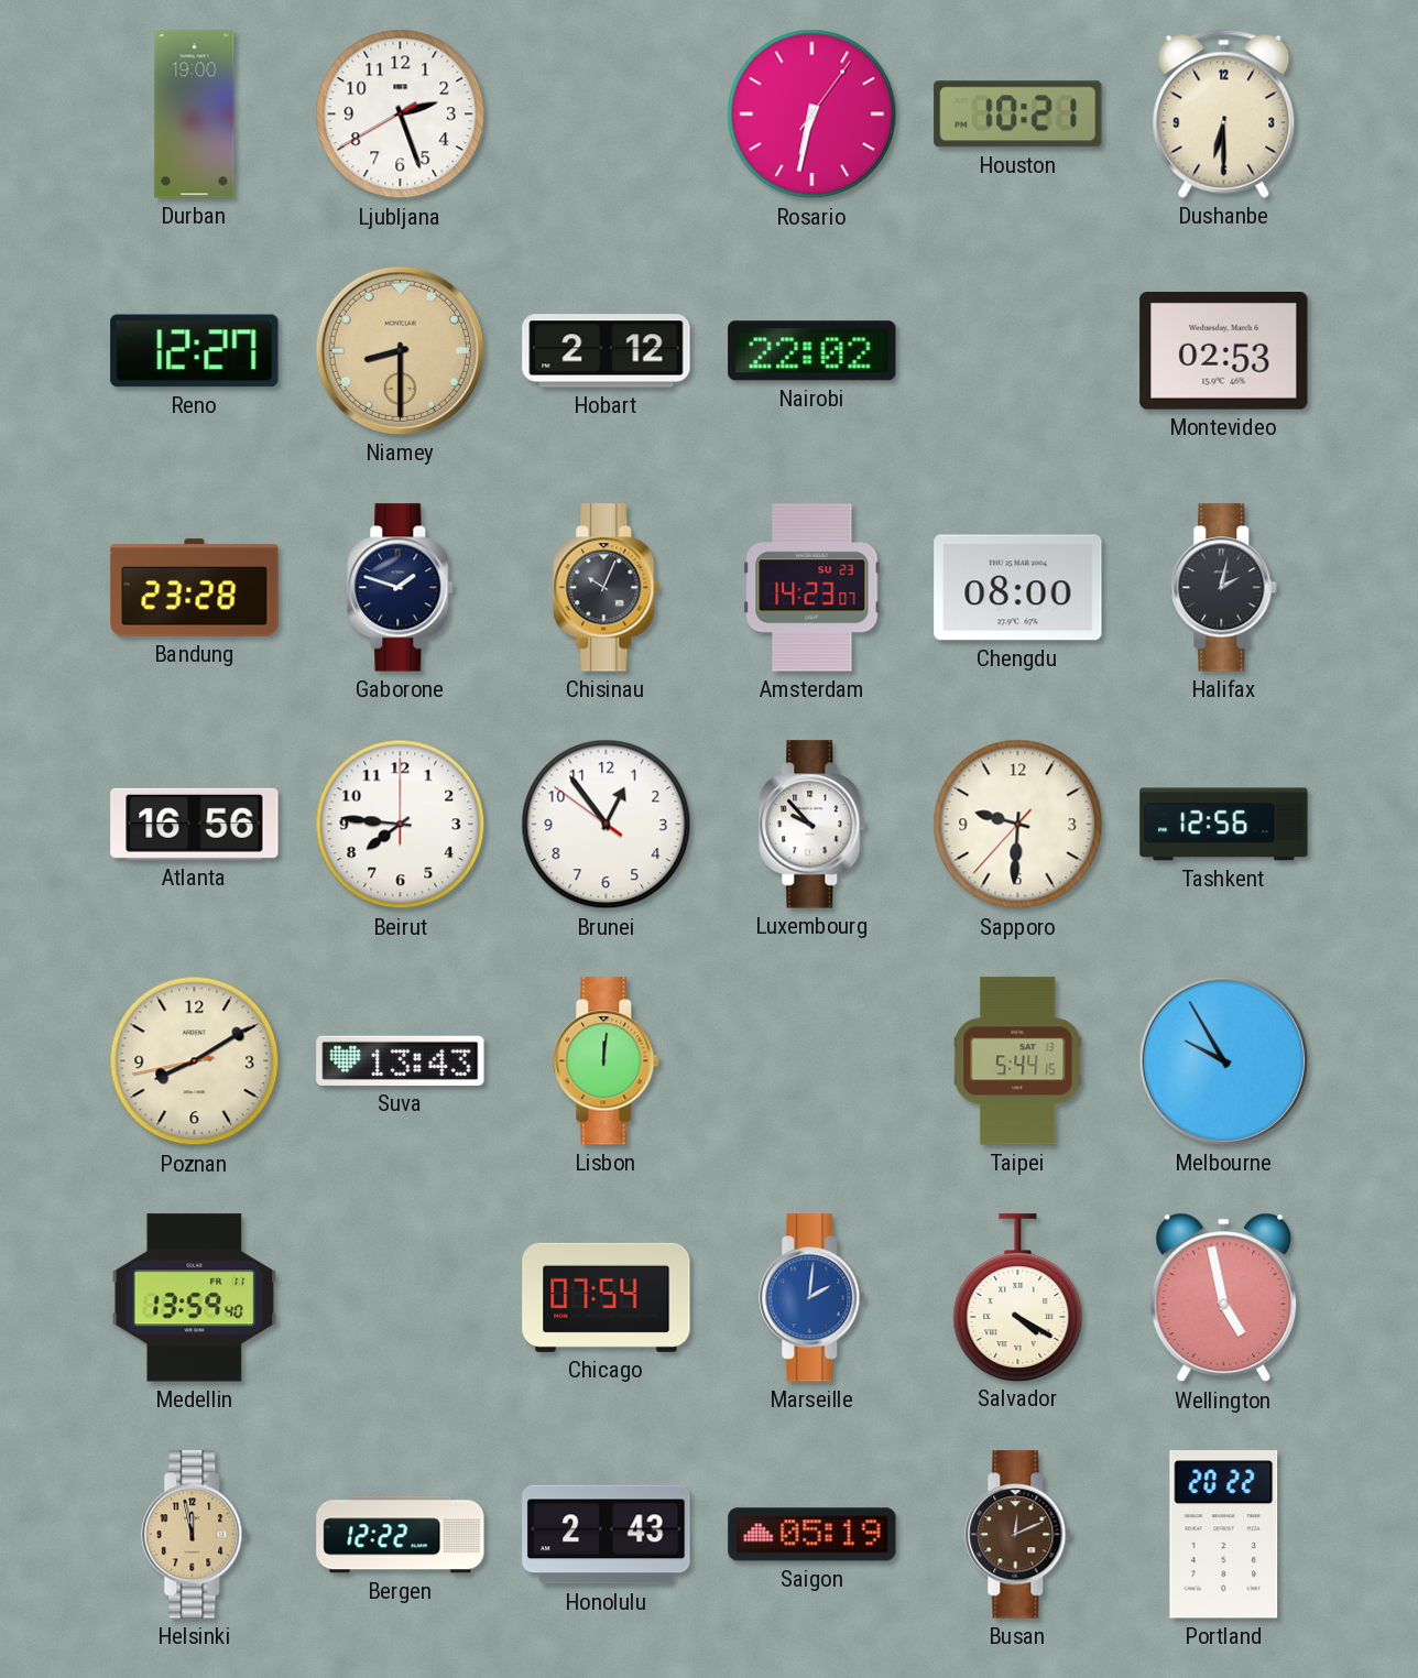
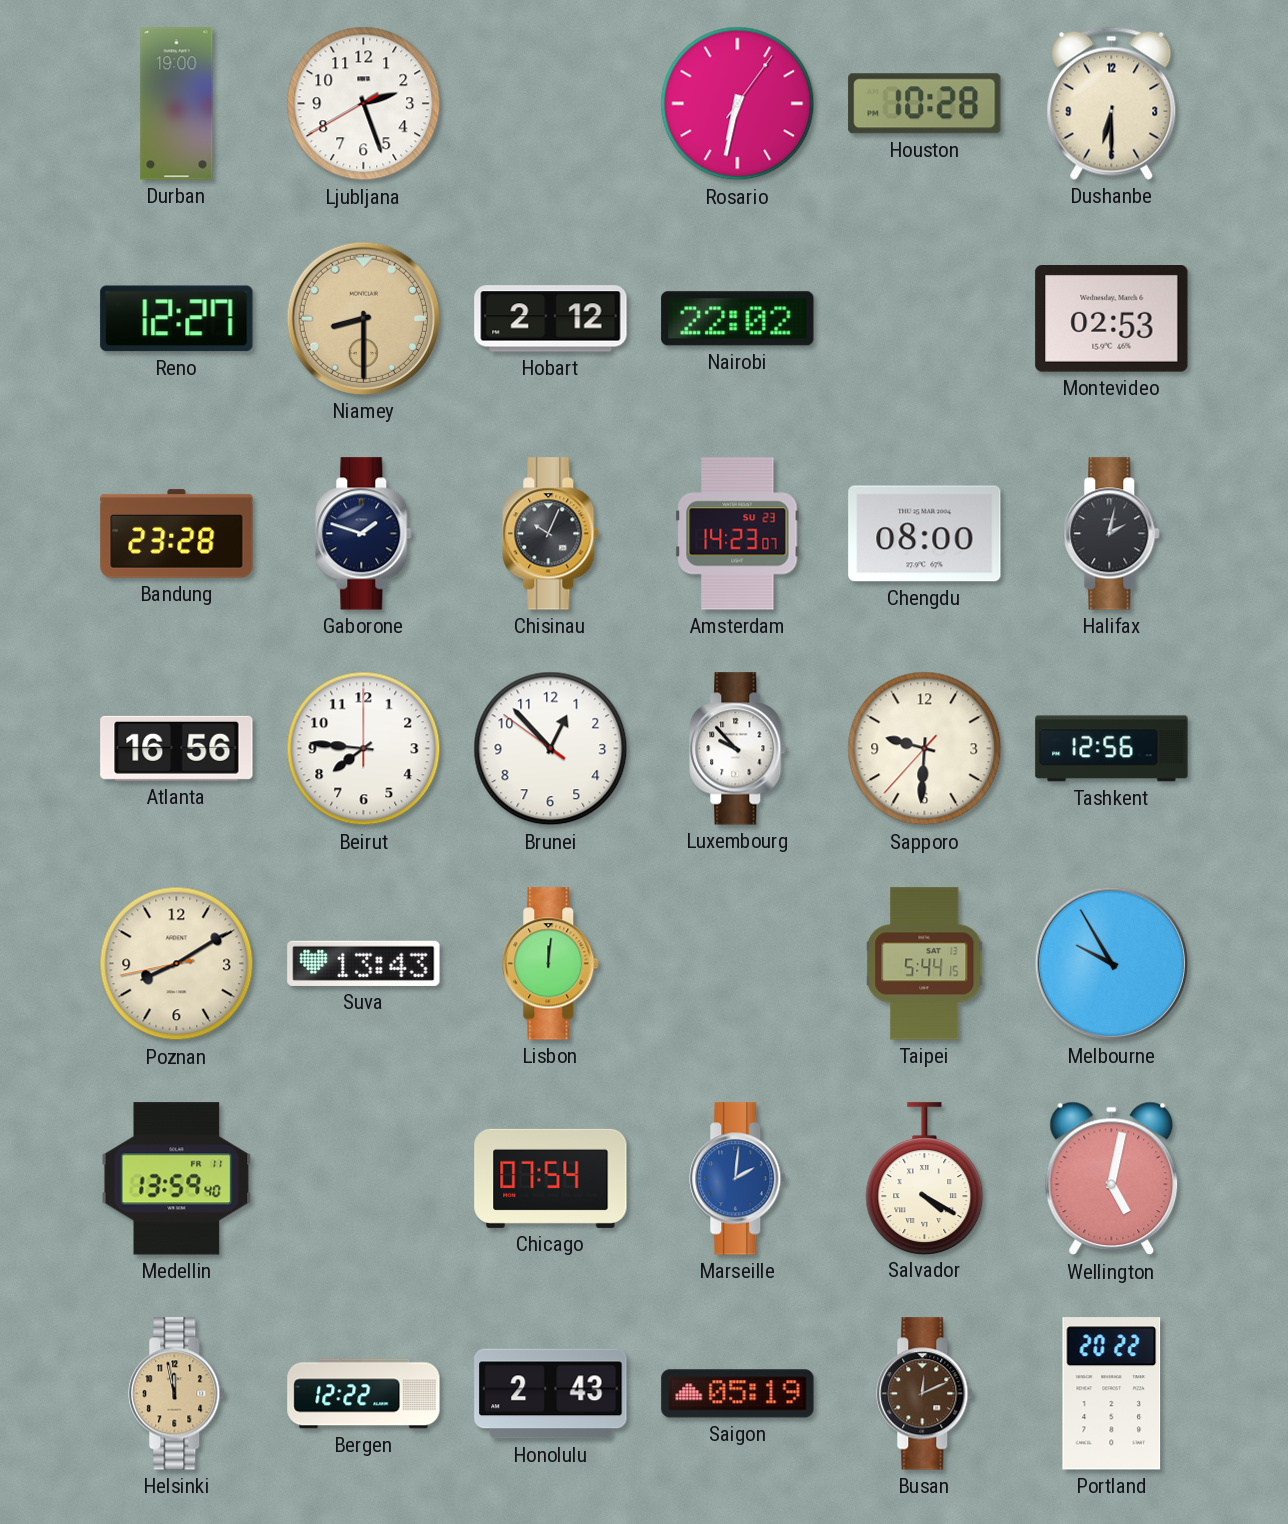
Houston: 10:21 -> 10:28 (925, 104)
Brunei: 12:53 -> 12:52 (551, 749)
Wellington: 4:58 -> 5:02 (1112, 1179)
